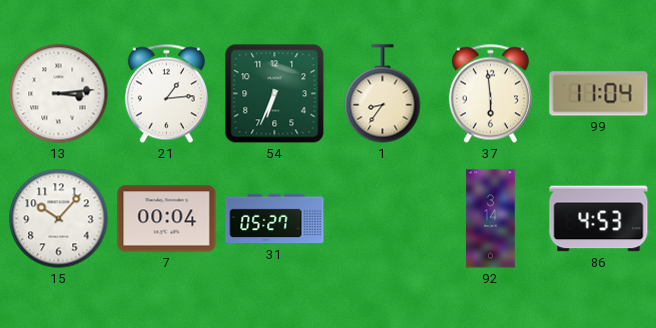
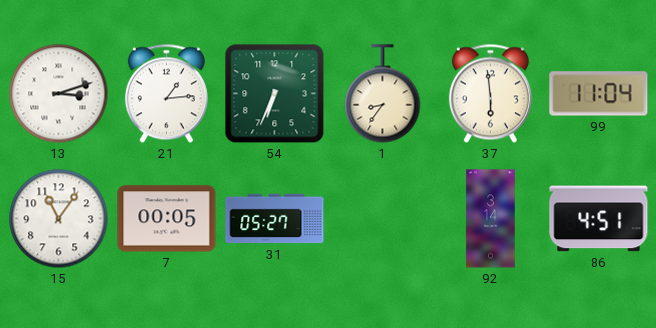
13: 3:14 -> 3:12 (59, 94)
15: 10:07 -> 11:06 (59, 219)
7: 00:04 -> 00:05 (167, 219)
86: 4:53 -> 4:51 (599, 219)
